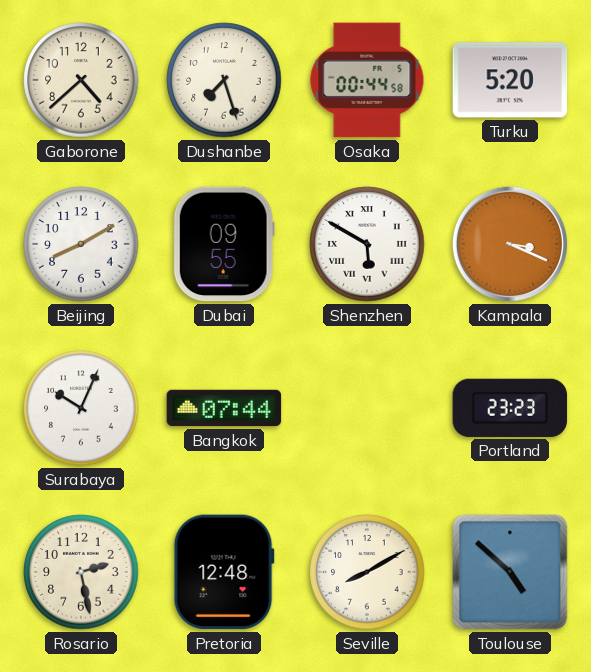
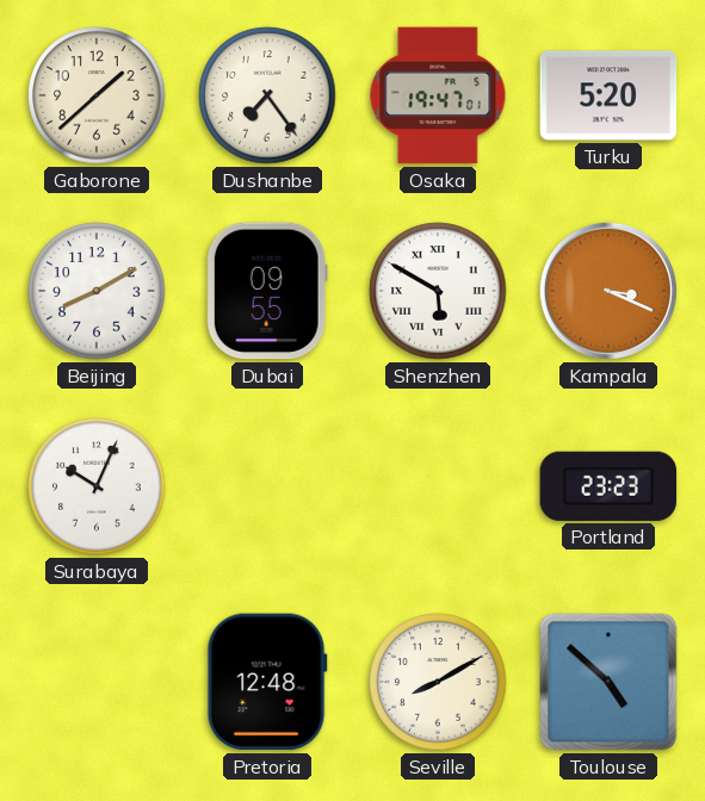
Gaborone: 4:38 -> 1:38 (97, 95)
Dushanbe: 7:27 -> 7:24 (267, 95)
Osaka: 00:44 -> 19:47 (438, 95)
Bangkok: 07:44 -> none (224, 408)
Rosario: 2:28 -> none (81, 572)
